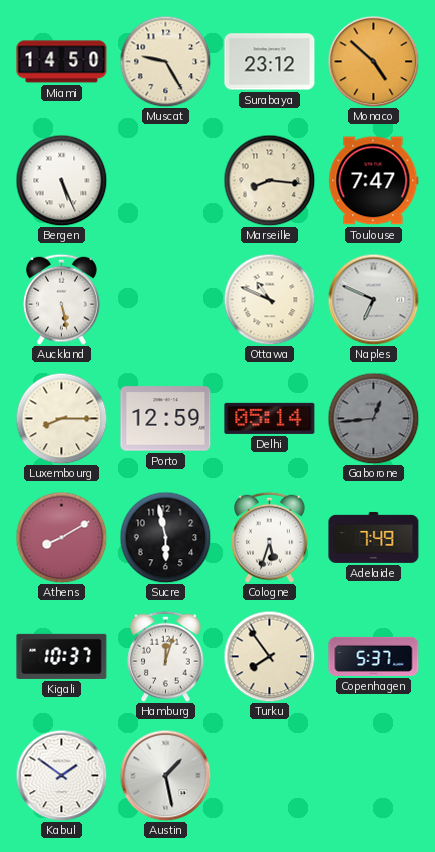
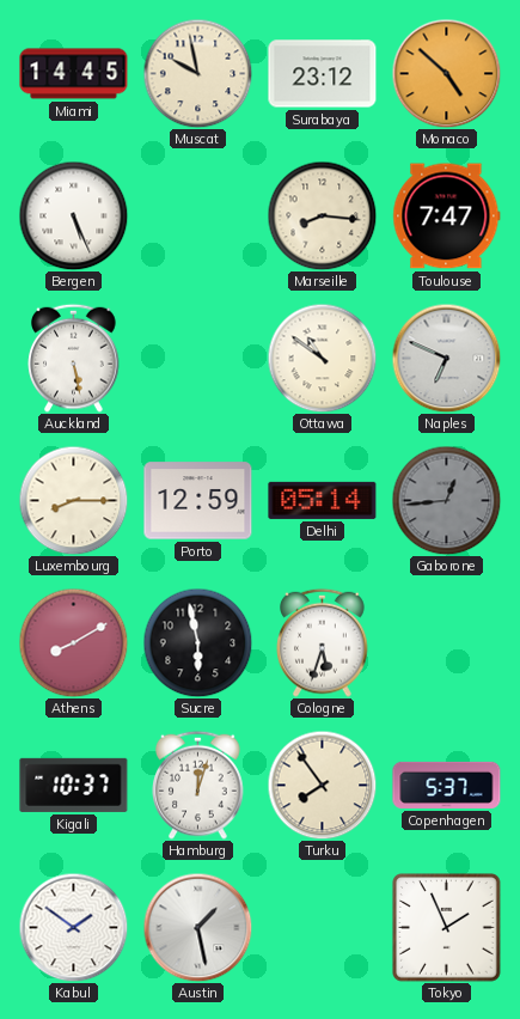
Miami: 14:50 -> 14:45 (74, 74)
Muscat: 9:25 -> 9:58 (197, 73)
Ottawa: 10:49 -> 10:51 (322, 358)
Adelaide: 7:49 -> none (374, 537)
Tokyo: none -> 1:56 (447, 928)
